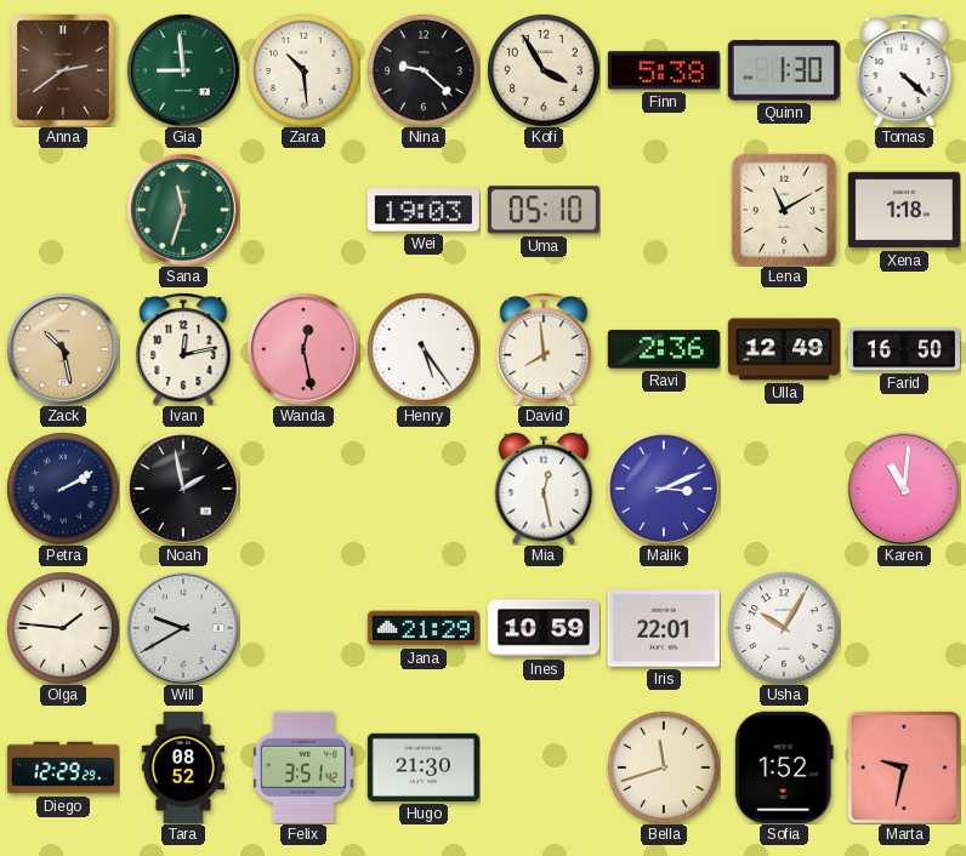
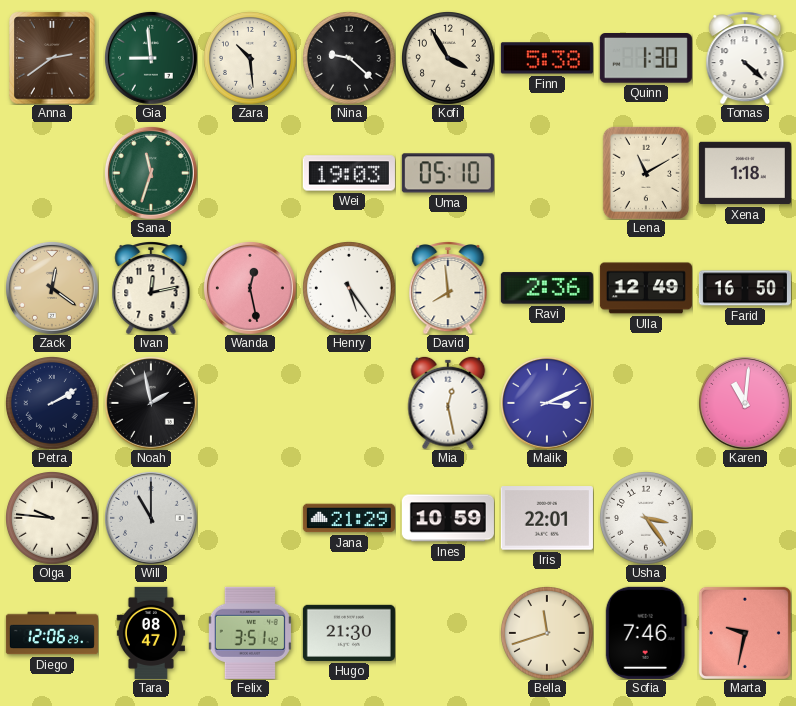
Zack: 10:28 -> 12:21 (52, 288)
Olga: 1:46 -> 9:46 (52, 518)
Will: 9:40 -> 11:00 (151, 518)
Usha: 10:05 -> 3:24 (646, 518)
Diego: 12:29 -> 12:06 (52, 633)
Tara: 08:52 -> 08:47 (151, 633)
Sofia: 1:52 -> 7:46 (646, 633)
